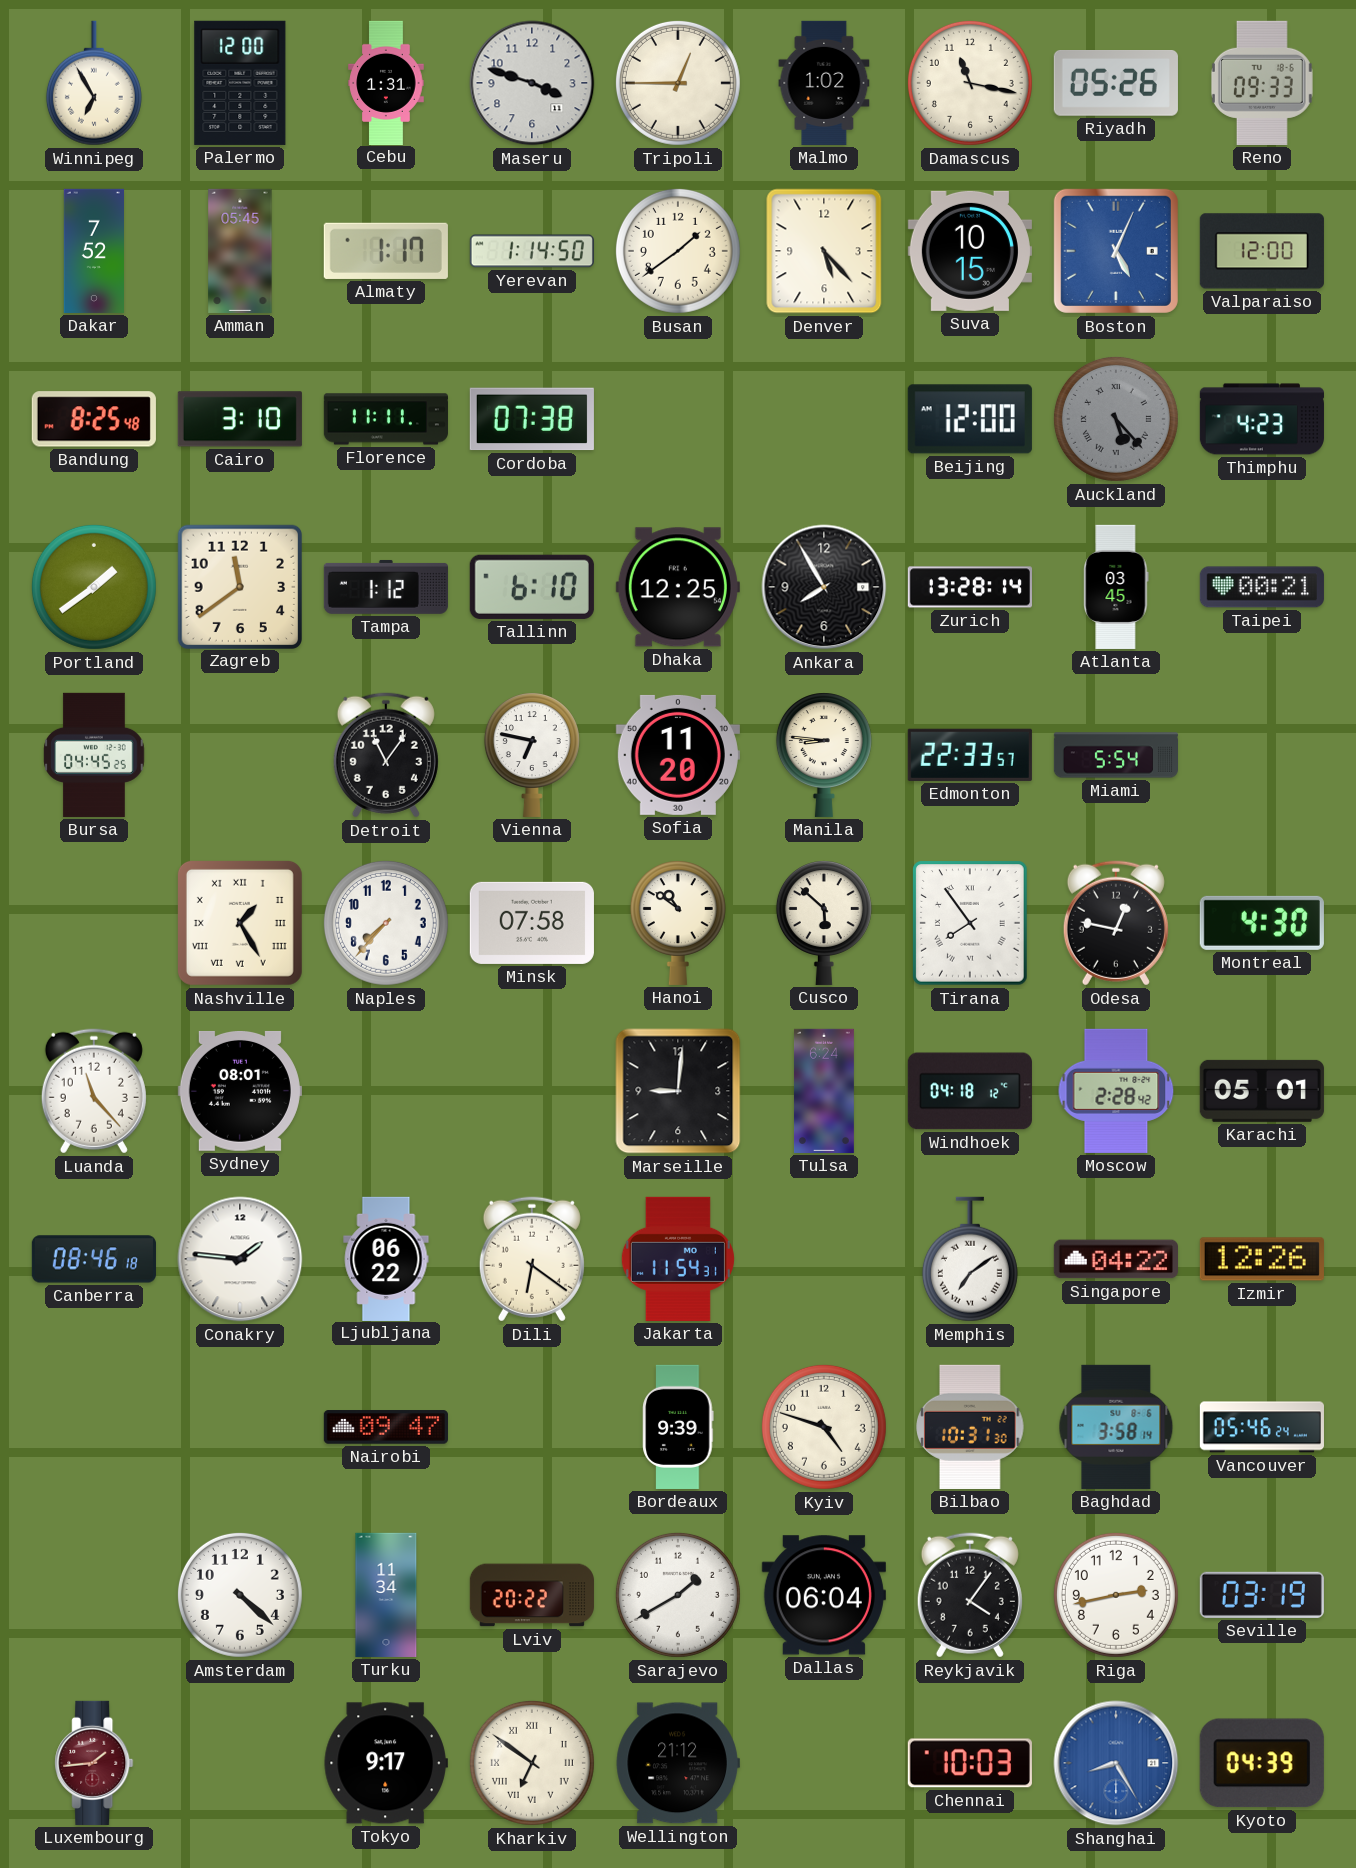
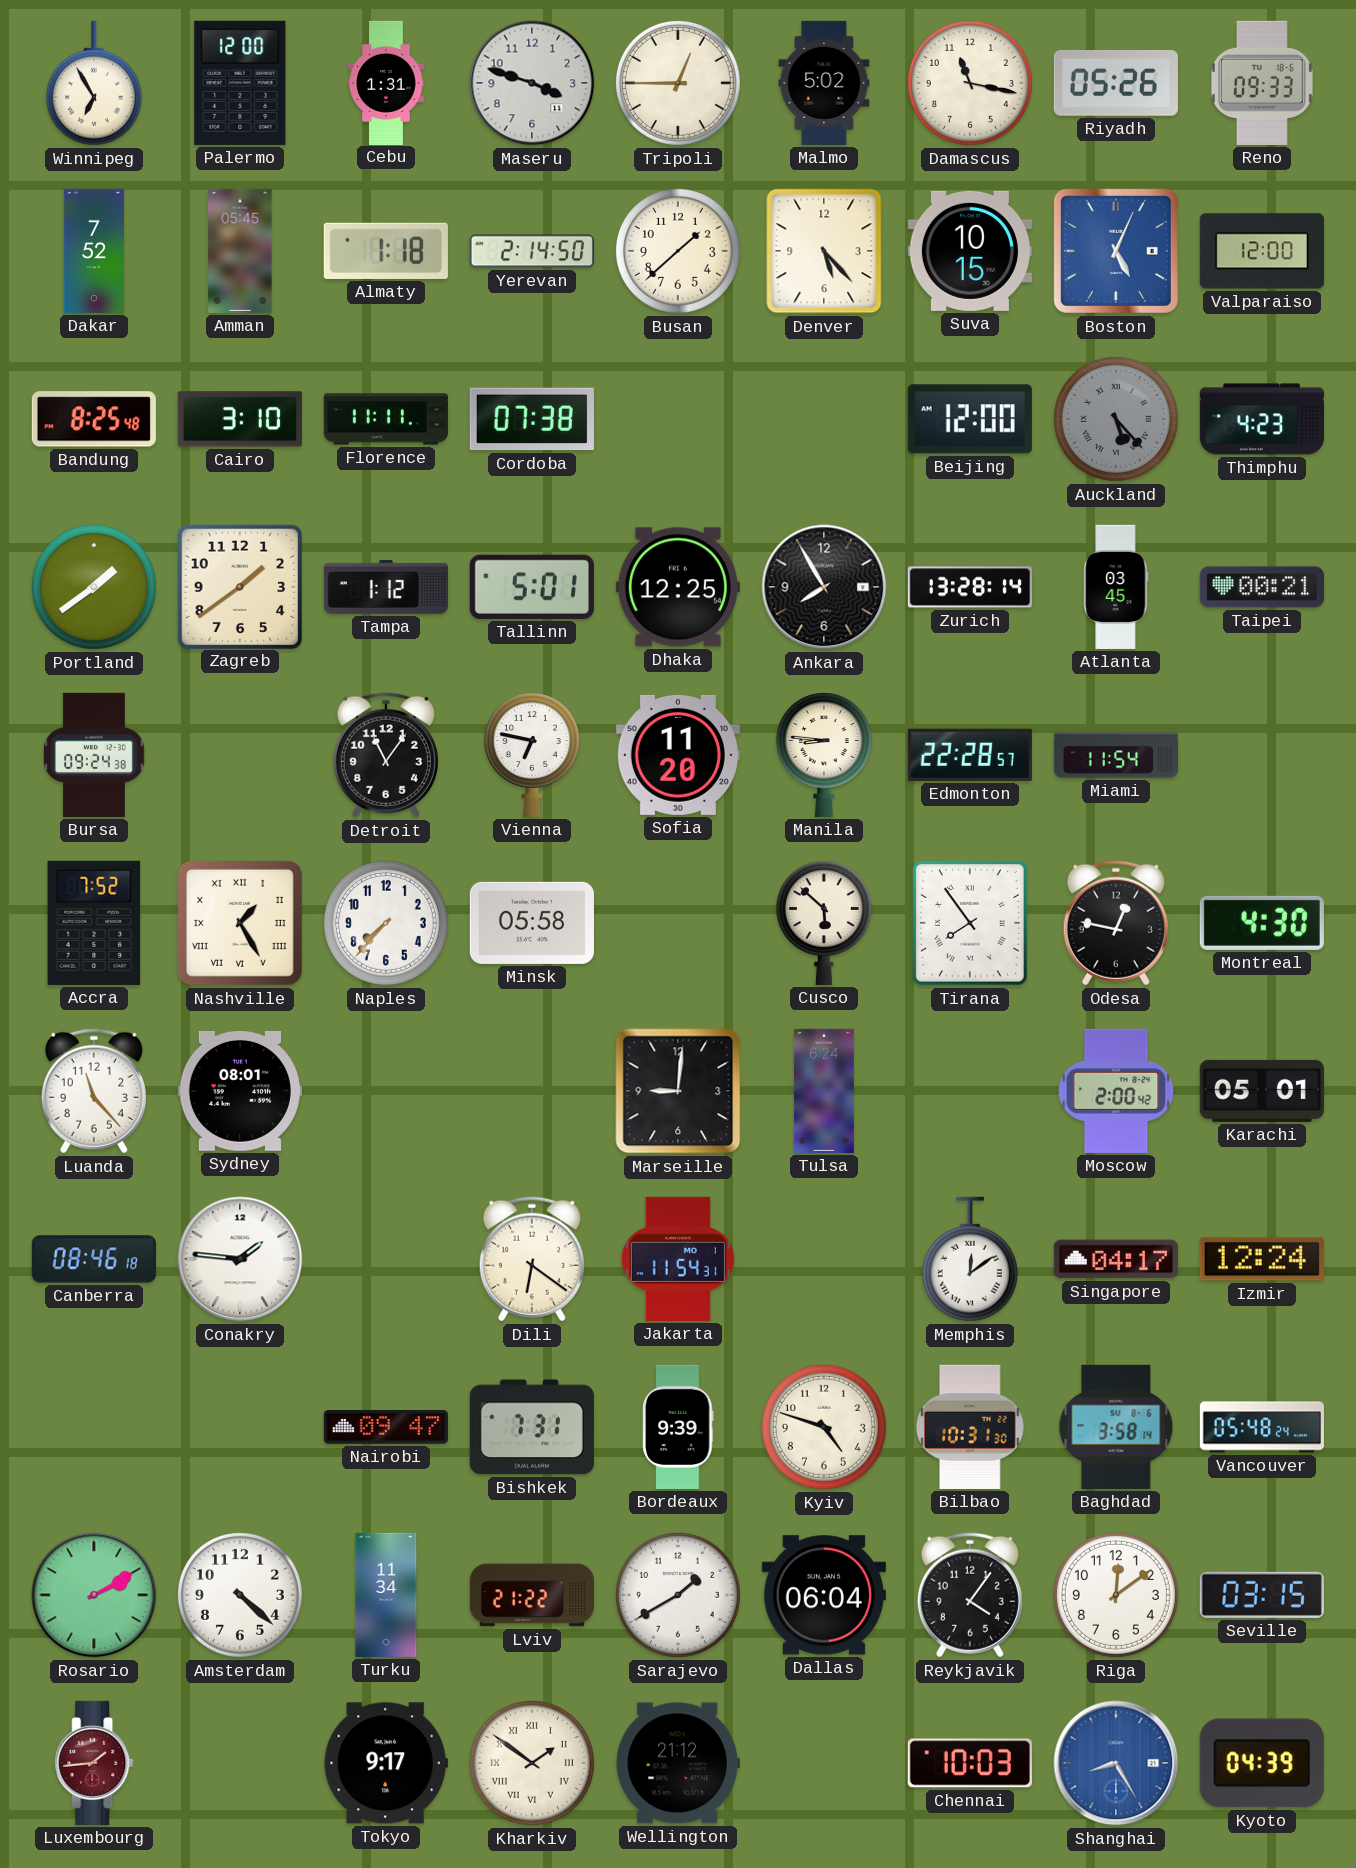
Malmo: 1:02 -> 5:02 (824, 83)
Almaty: 1:17 -> 1:18 (386, 251)
Yerevan: 1:14 -> 2:14 (532, 251)
Busan: 1:39 -> 1:38 (678, 251)
Zagreb: 11:39 -> 1:39 (239, 586)
Tallinn: 6:10 -> 5:01 (532, 587)
Bursa: 04:45 -> 09:24 (94, 755)
Edmonton: 22:33 -> 22:28 (970, 755)
Miami: 5:54 -> 11:54 (1115, 755)
Accra: none -> 7:52 (94, 923)
Minsk: 07:58 -> 05:58 (532, 923)
Hanoi: 10:51 -> none (678, 923)
Windhoek: 04:18 -> none (970, 1091)
Moscow: 2:28 -> 2:00 (1116, 1091)
Ljubljana: 06:22 -> none (386, 1258)
Memphis: 7:09 -> 12:09 (970, 1259)
Singapore: 04:22 -> 04:17 (1116, 1259)
Izmir: 12:26 -> 12:24 (1262, 1259)
Bishkek: none -> 7:31 (532, 1427)
Vancouver: 05:46 -> 05:48 (1262, 1427)
Rosario: none -> 2:10 (94, 1595)
Lviv: 20:22 -> 21:22 (532, 1595)
Riga: 2:43 -> 12:09 (1116, 1595)
Seville: 03:19 -> 03:15 (1262, 1595)
Kharkiv: 6:51 -> 1:51 (532, 1763)
